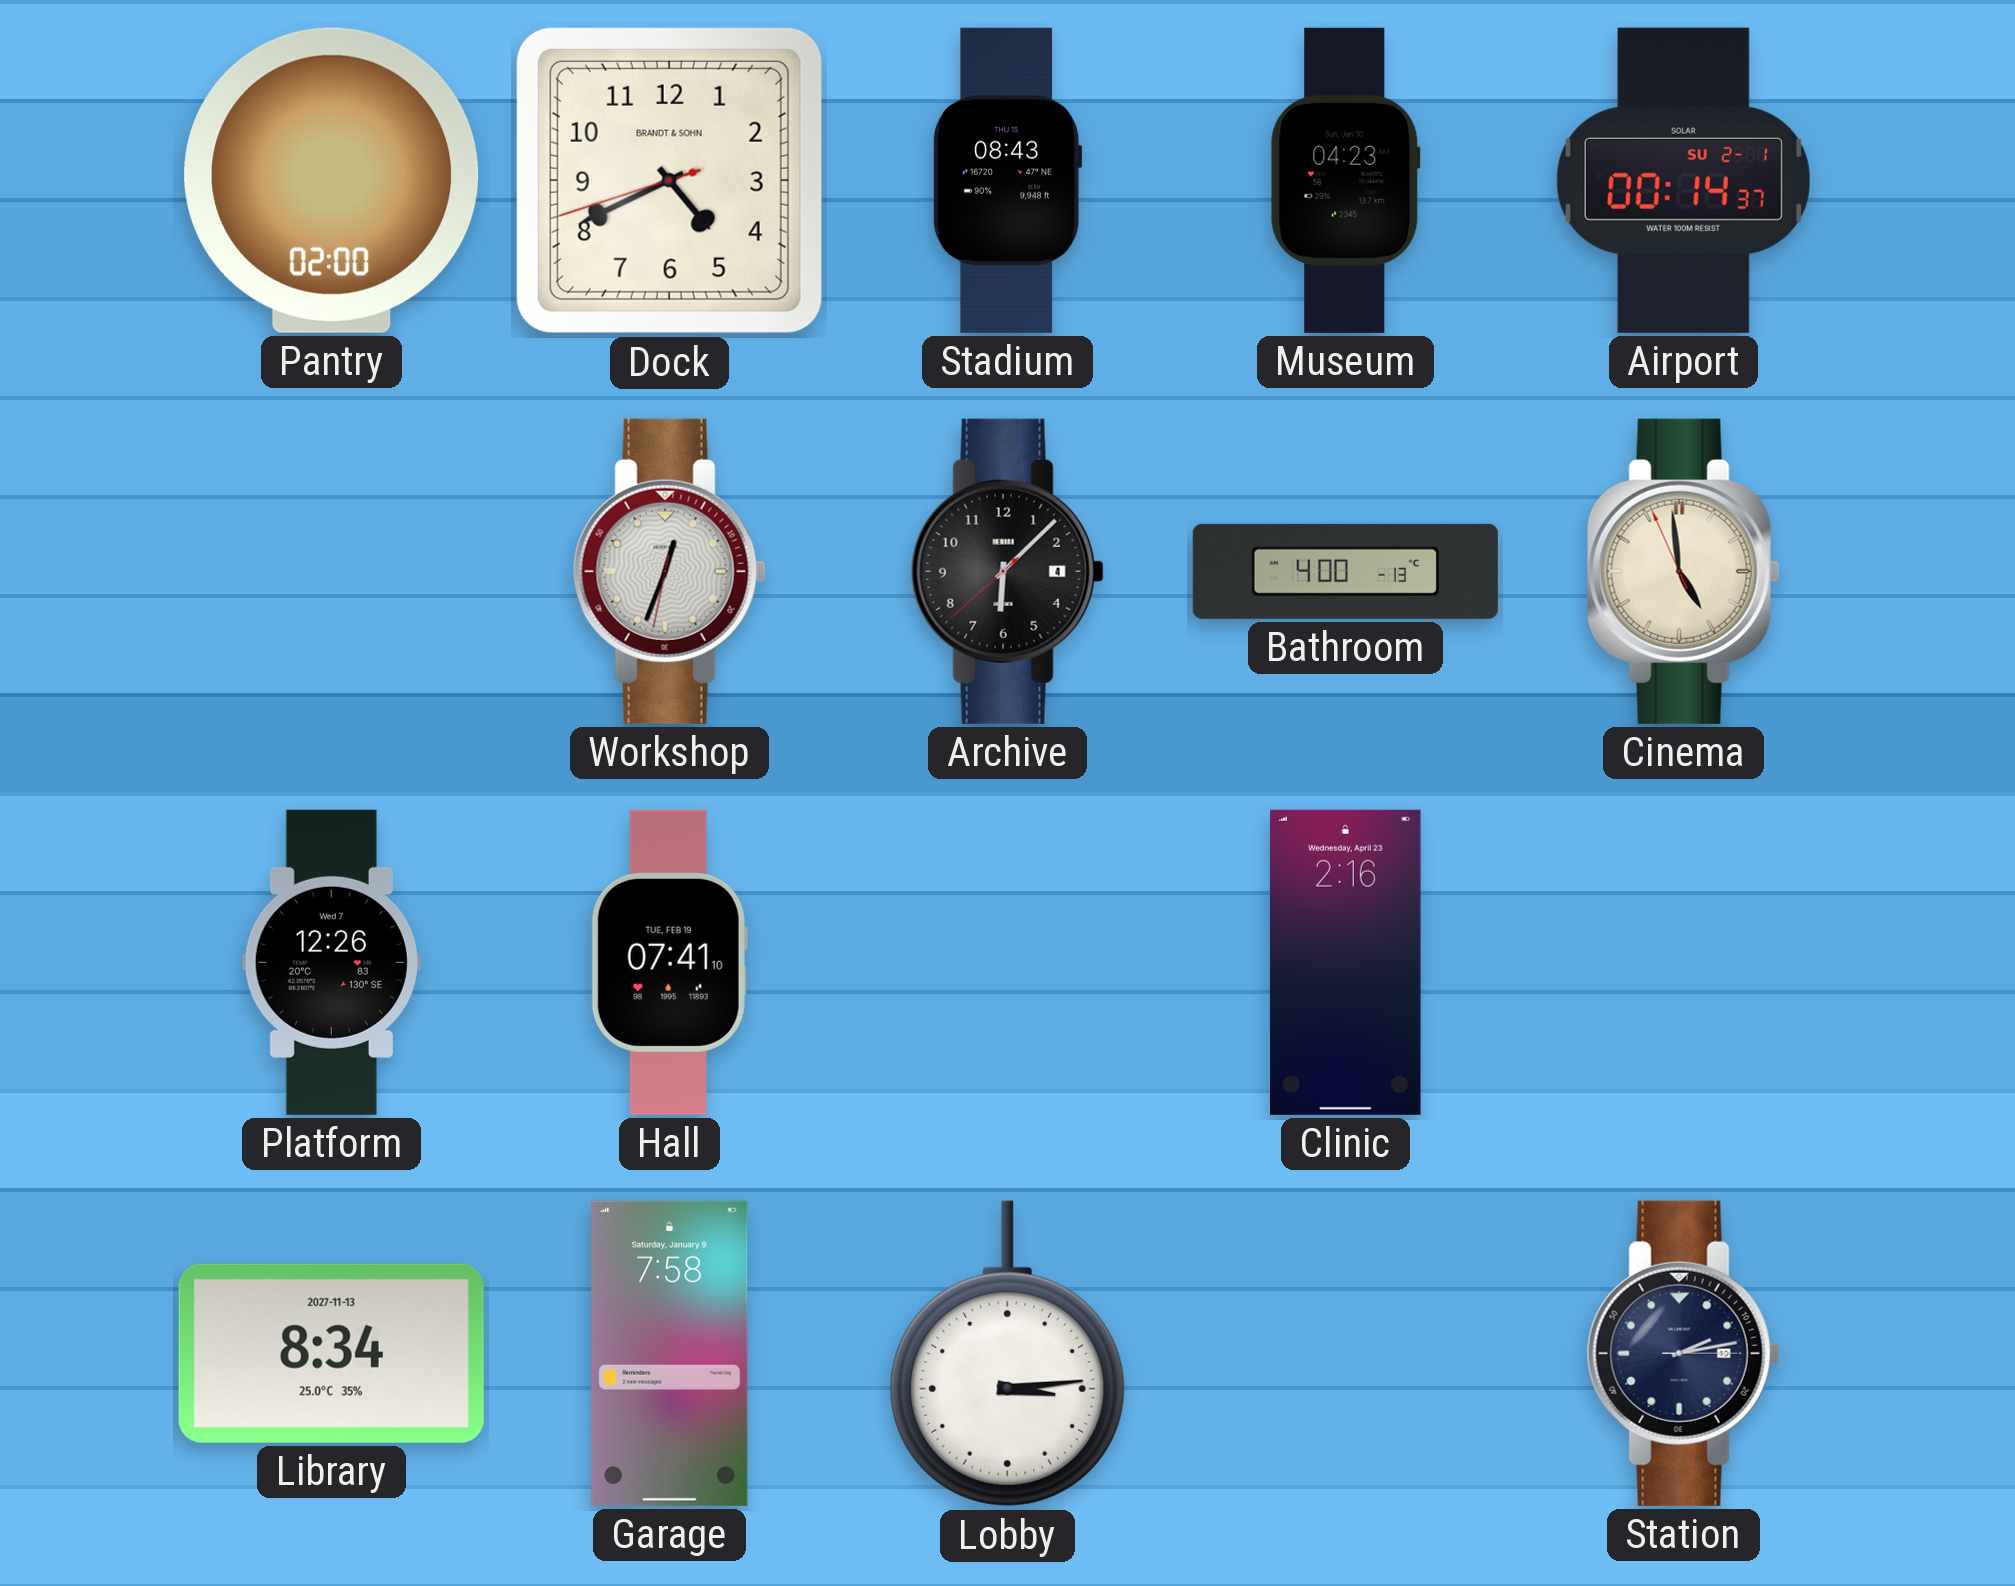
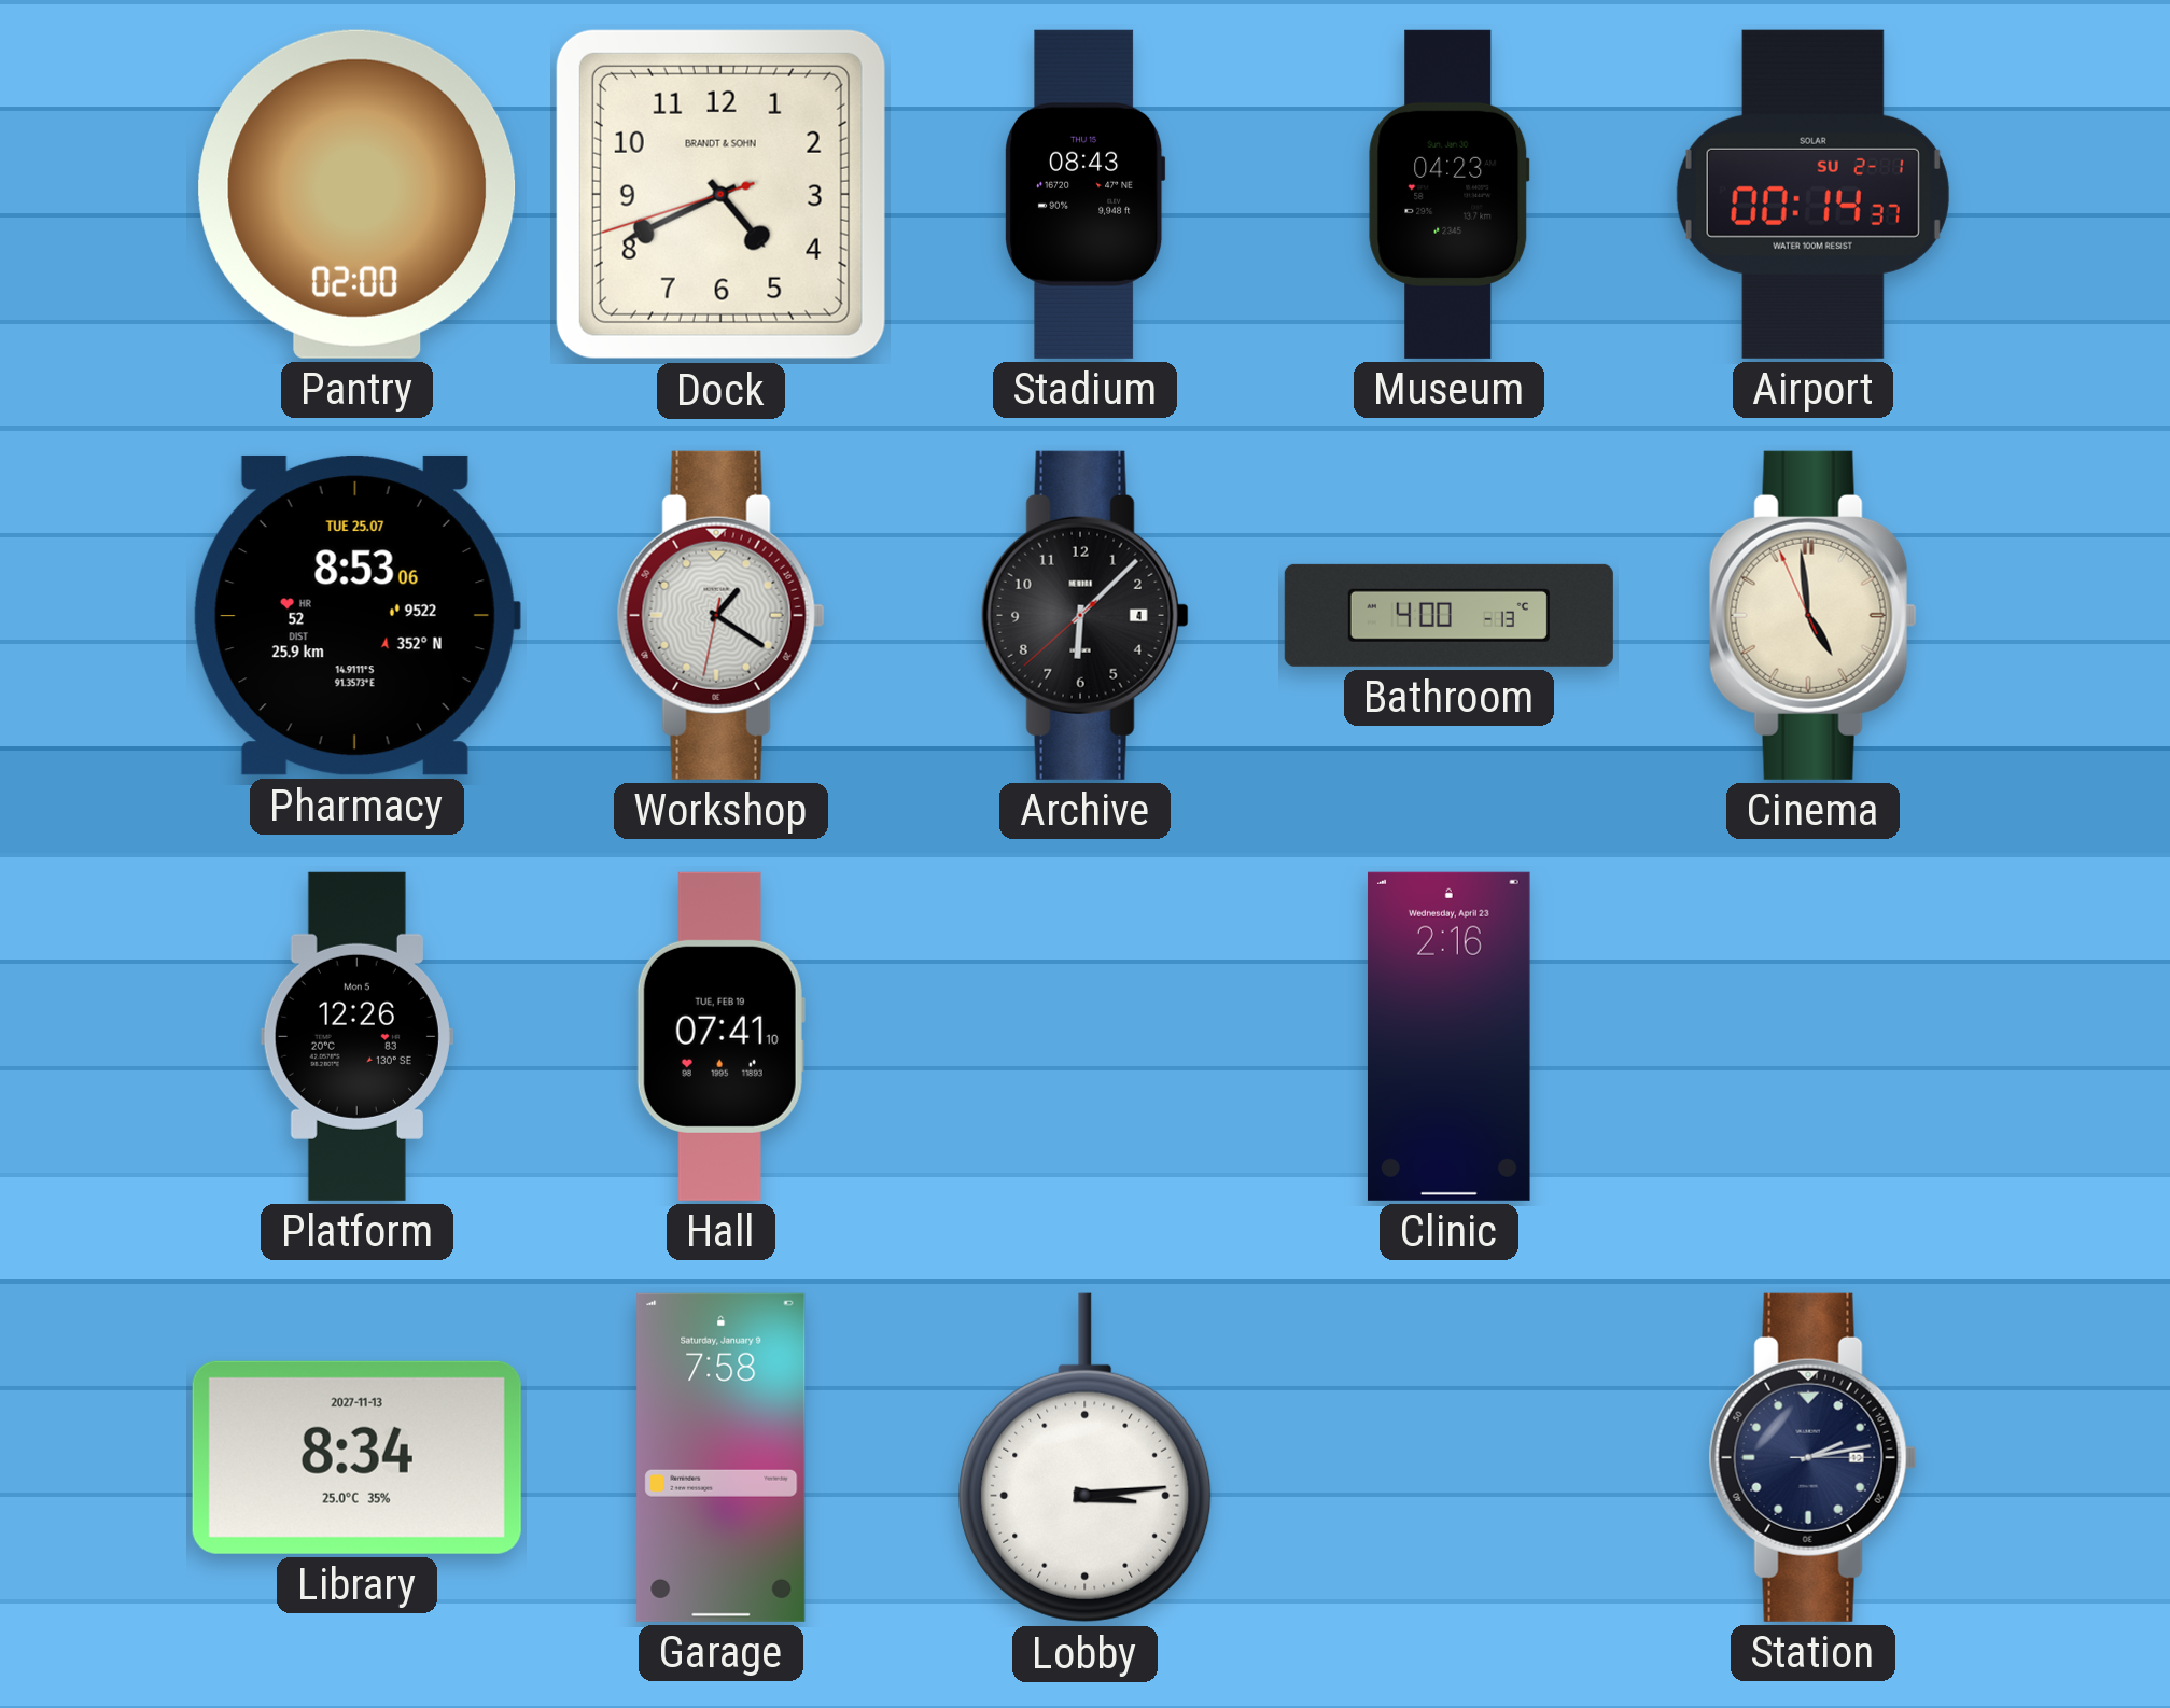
Pharmacy: none -> 8:53 (356, 615)
Workshop: 12:33 -> 1:20 (720, 615)
Platform date: Wed 7 -> Mon 5 (356, 1036)
